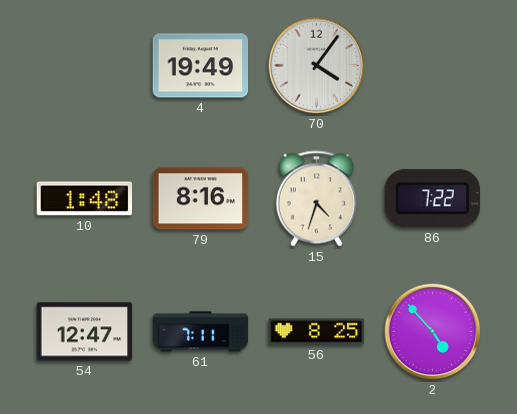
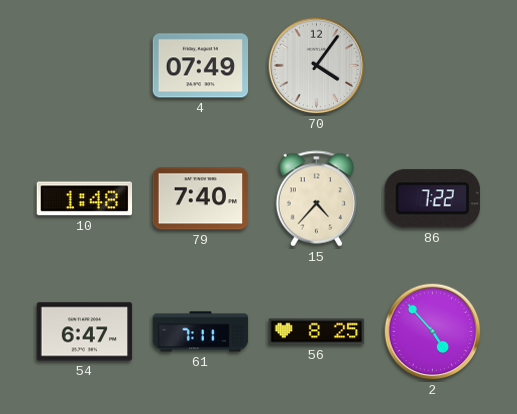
4: 19:49 -> 07:49 (201, 66)
79: 8:16 -> 7:40 (201, 199)
15: 4:33 -> 4:37 (317, 199)
54: 12:47 -> 6:47 (85, 332)
